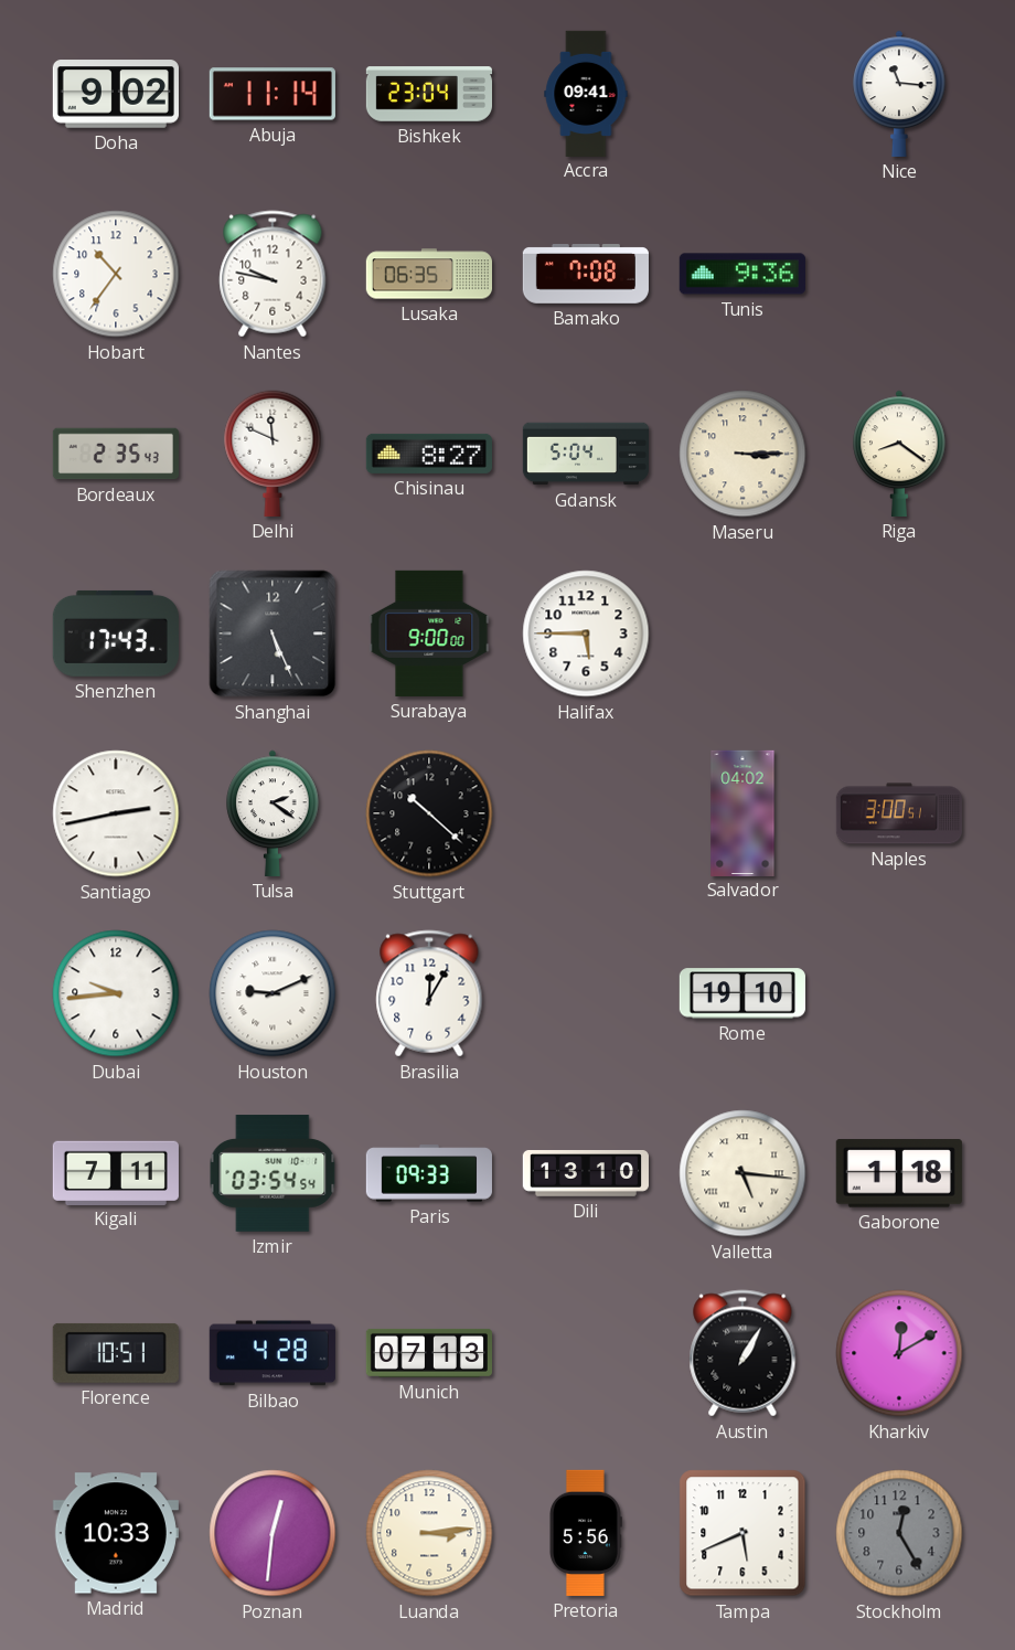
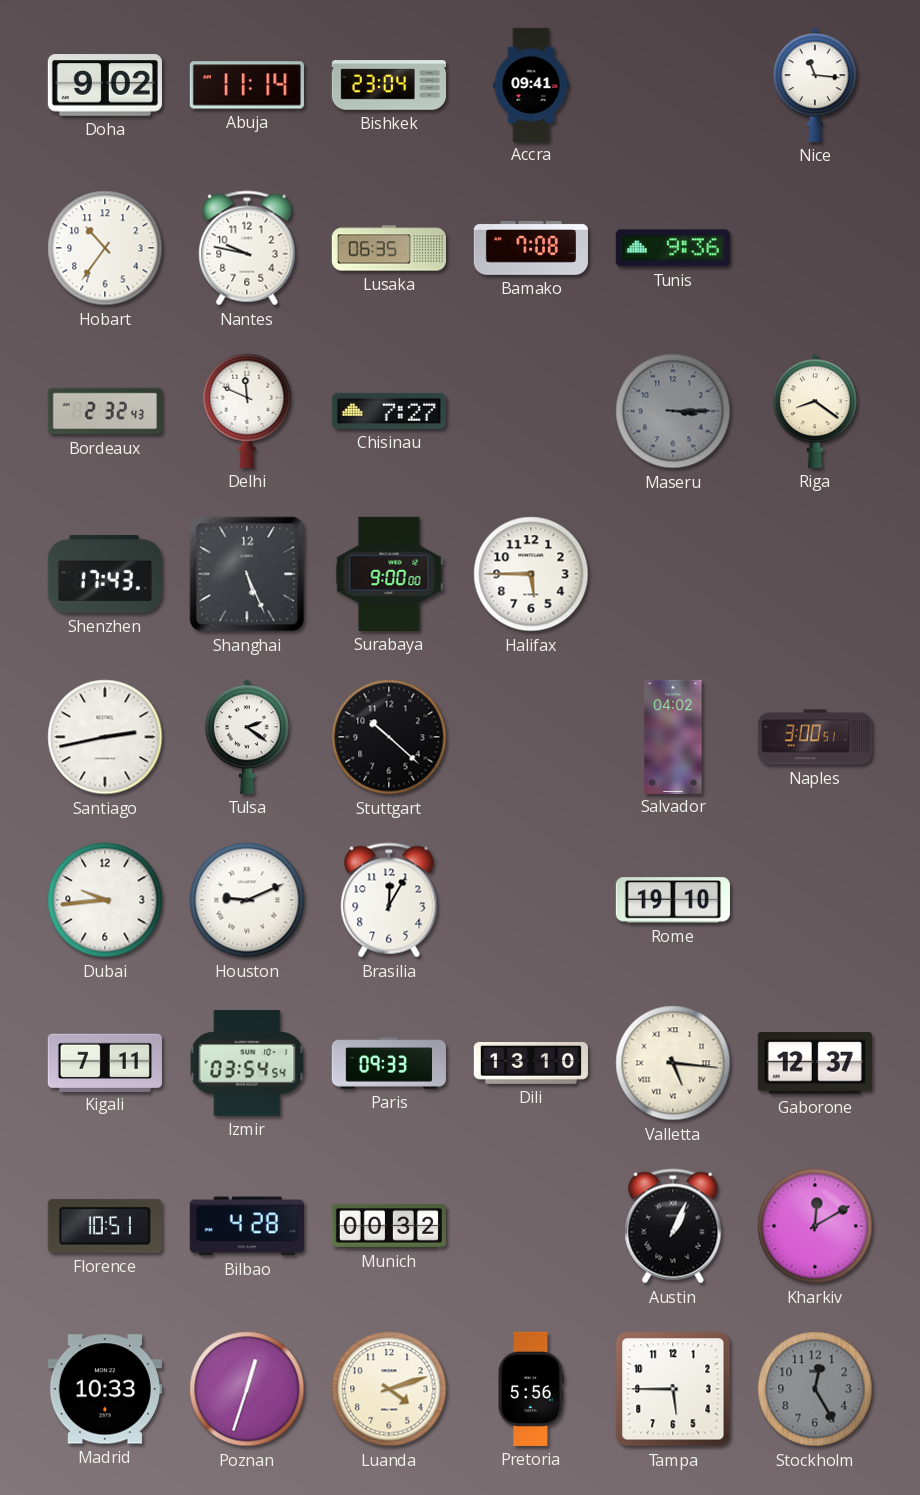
Bordeaux: 2:35 -> 2:32 (104, 411)
Chisinau: 8:27 -> 7:27 (389, 411)
Gdansk: 5:04 -> none (585, 454)
Maseru dial: cream -> grey (673, 411)
Gaborone: 1:18 -> 12:37 (815, 1063)
Munich: 07:13 -> 00:32 (388, 1226)
Austin: 1:05 -> 1:04 (673, 1226)
Poznan: 12:31 -> 12:33 (247, 1389)
Luanda: 3:14 -> 4:12 (389, 1389)
Tampa: 5:41 -> 5:45 (673, 1389)
